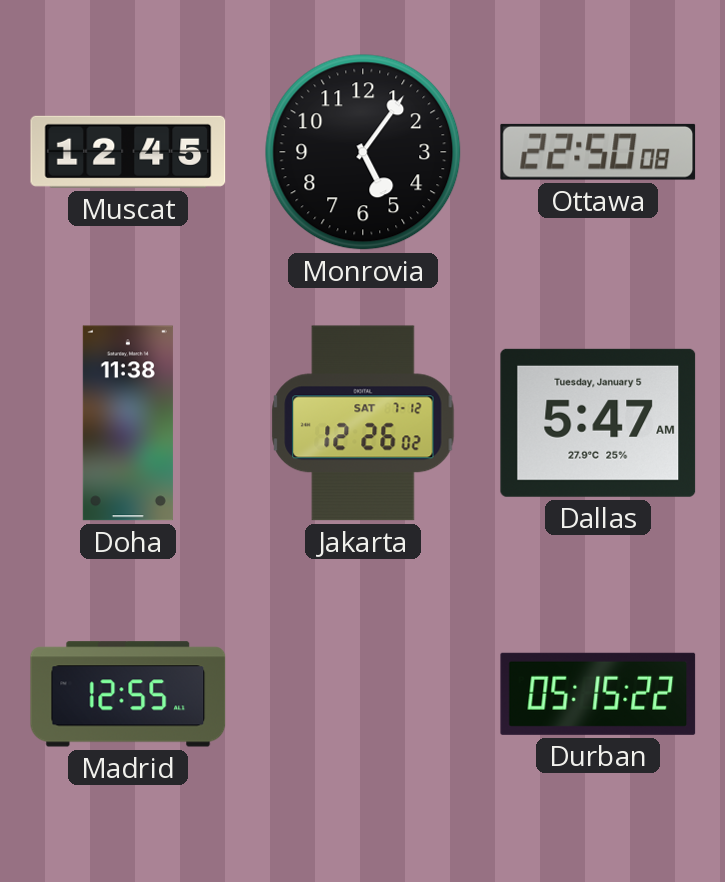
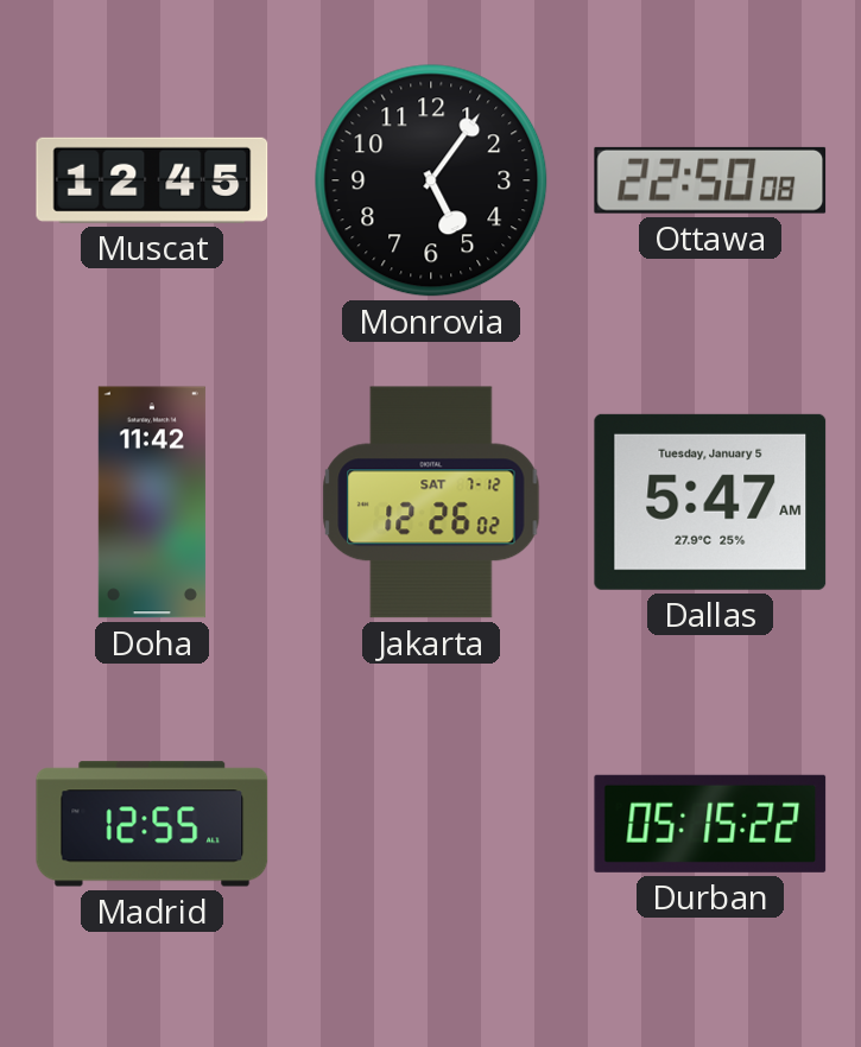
Doha: 11:38 -> 11:42 (152, 502)
